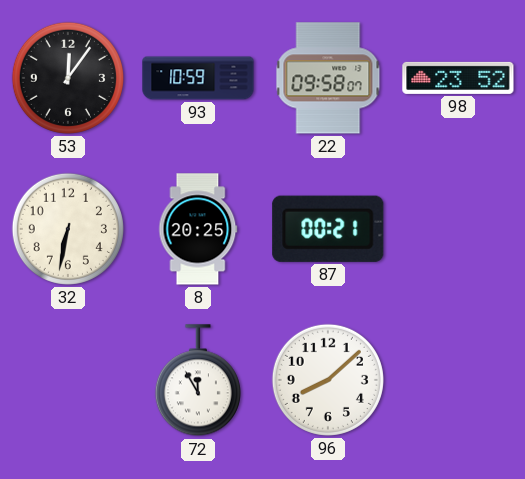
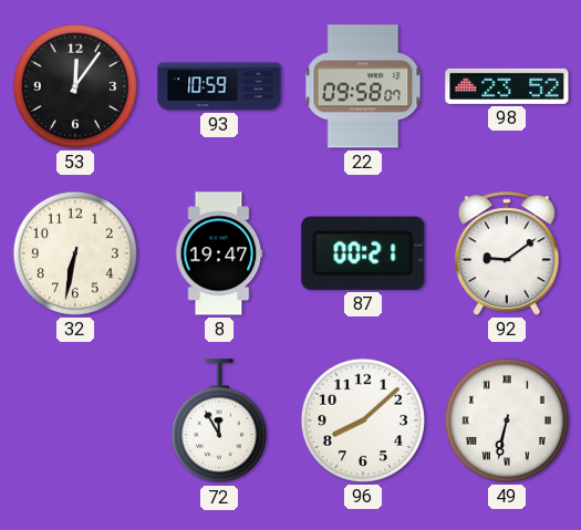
8: 20:25 -> 19:47 (219, 253)
92: none -> 9:09 (507, 253)
49: none -> 6:32 (507, 420)
